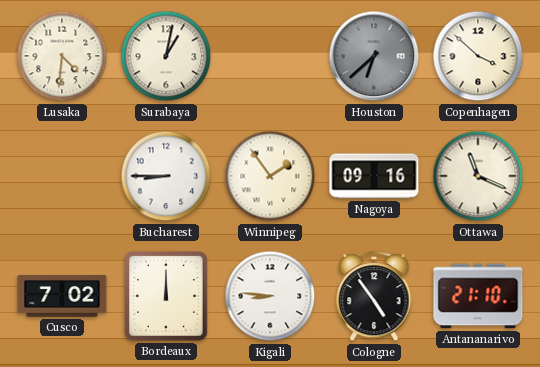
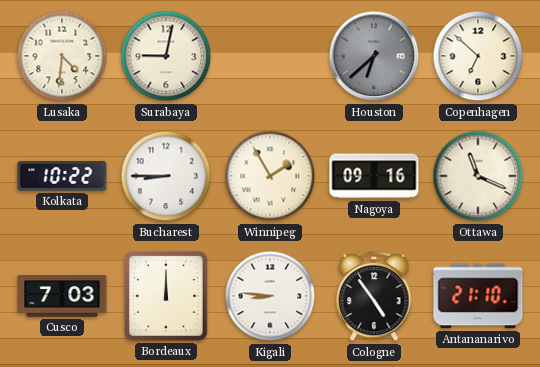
Surabaya: 1:02 -> 9:02 (166, 56)
Copenhagen: 3:52 -> 6:52 (478, 56)
Kolkata: none -> 10:22 (62, 176)
Winnipeg: 1:54 -> 1:55 (270, 176)
Cusco: 7:02 -> 7:03 (62, 296)
